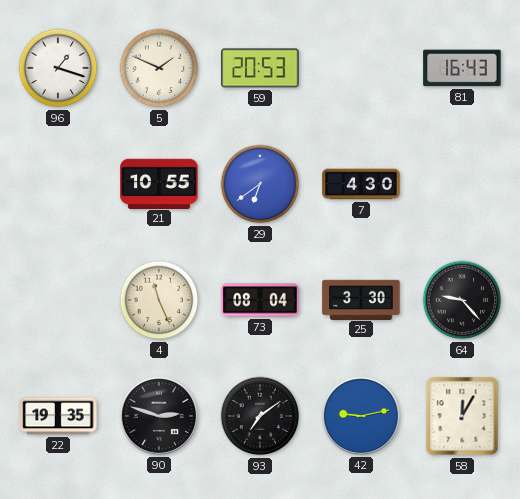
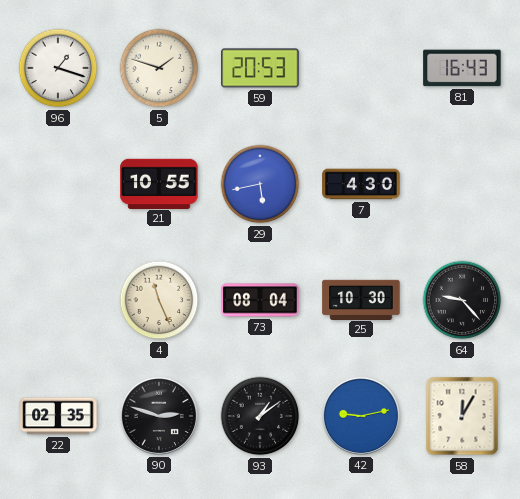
5: 1:49 -> 1:48 (159, 68)
29: 6:39 -> 5:43 (260, 184)
25: 3:30 -> 10:30 (361, 299)
22: 19:35 -> 02:35 (58, 416)
93: 7:09 -> 1:09 (260, 416)
